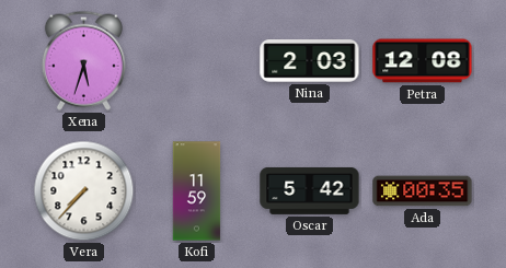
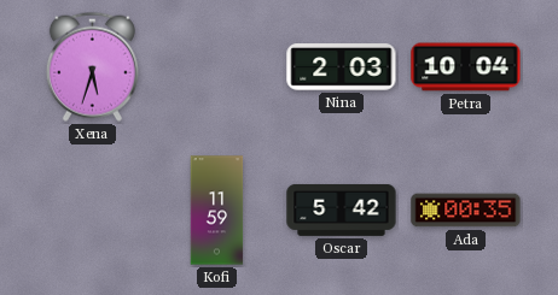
Petra: 12:08 -> 10:04 (466, 67)
Vera: 7:37 -> none (84, 191)
